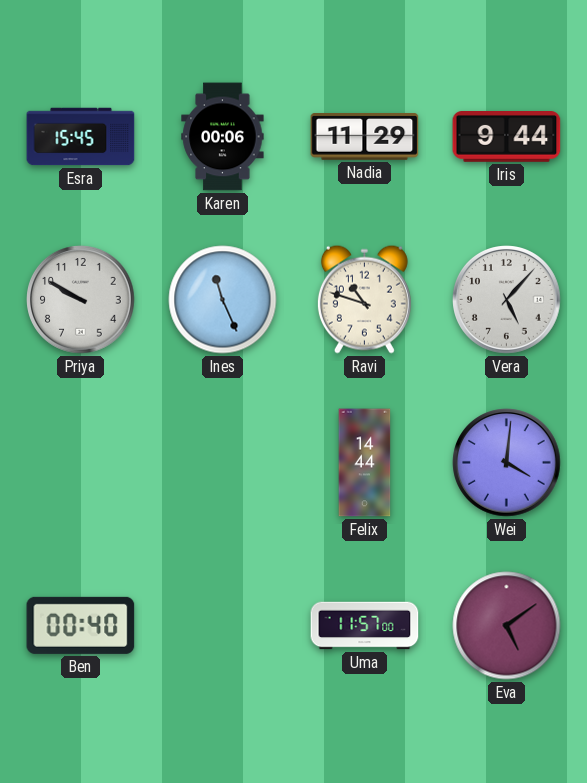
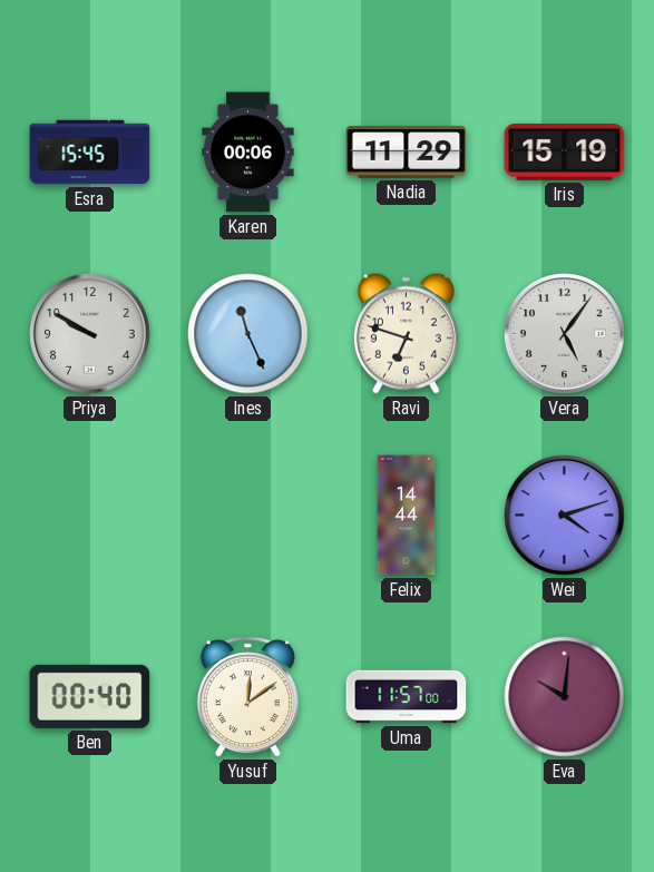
Iris: 9:44 -> 15:19 (565, 153)
Ravi: 10:48 -> 6:48 (406, 333)
Vera: 5:07 -> 5:06 (565, 334)
Wei: 4:01 -> 4:12 (565, 516)
Yusuf: none -> 12:09 (247, 697)
Eva: 5:09 -> 10:01 (565, 697)
